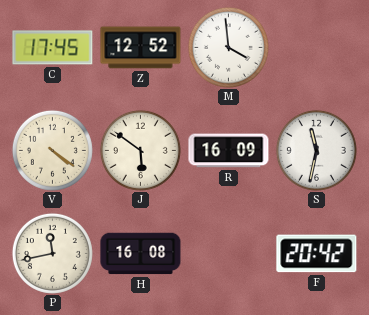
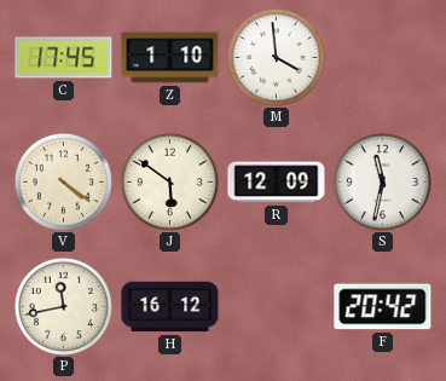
Z: 12:52 -> 1:10 (170, 58)
R: 16:09 -> 12:09 (277, 183)
H: 16:08 -> 16:12 (170, 307)
